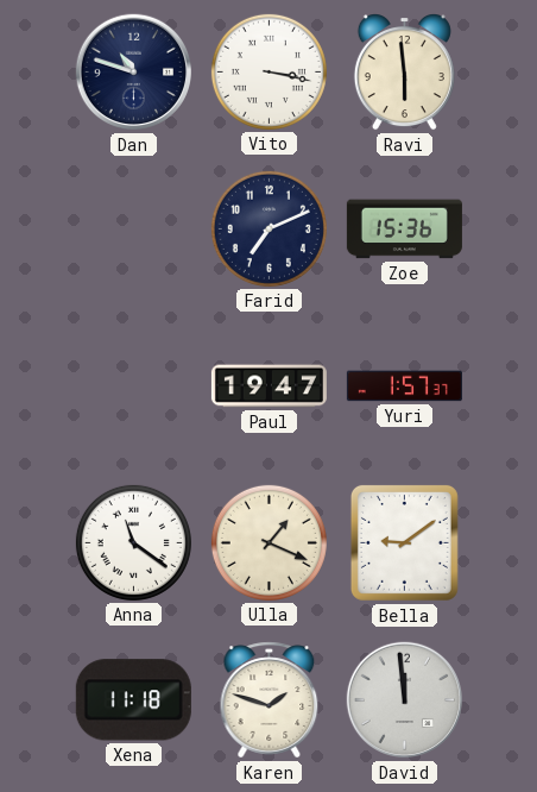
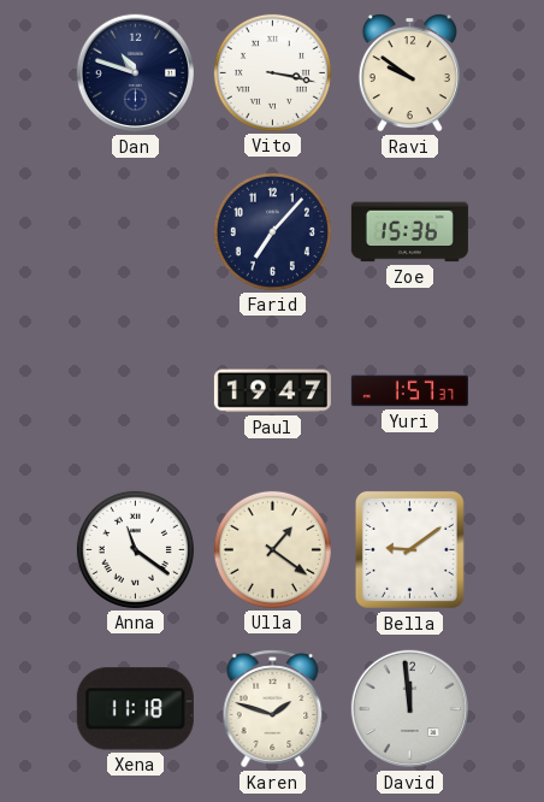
Ravi: 5:59 -> 9:51 (409, 73)
Farid: 7:11 -> 7:07 (272, 231)
Ulla: 1:19 -> 1:21 (272, 549)
